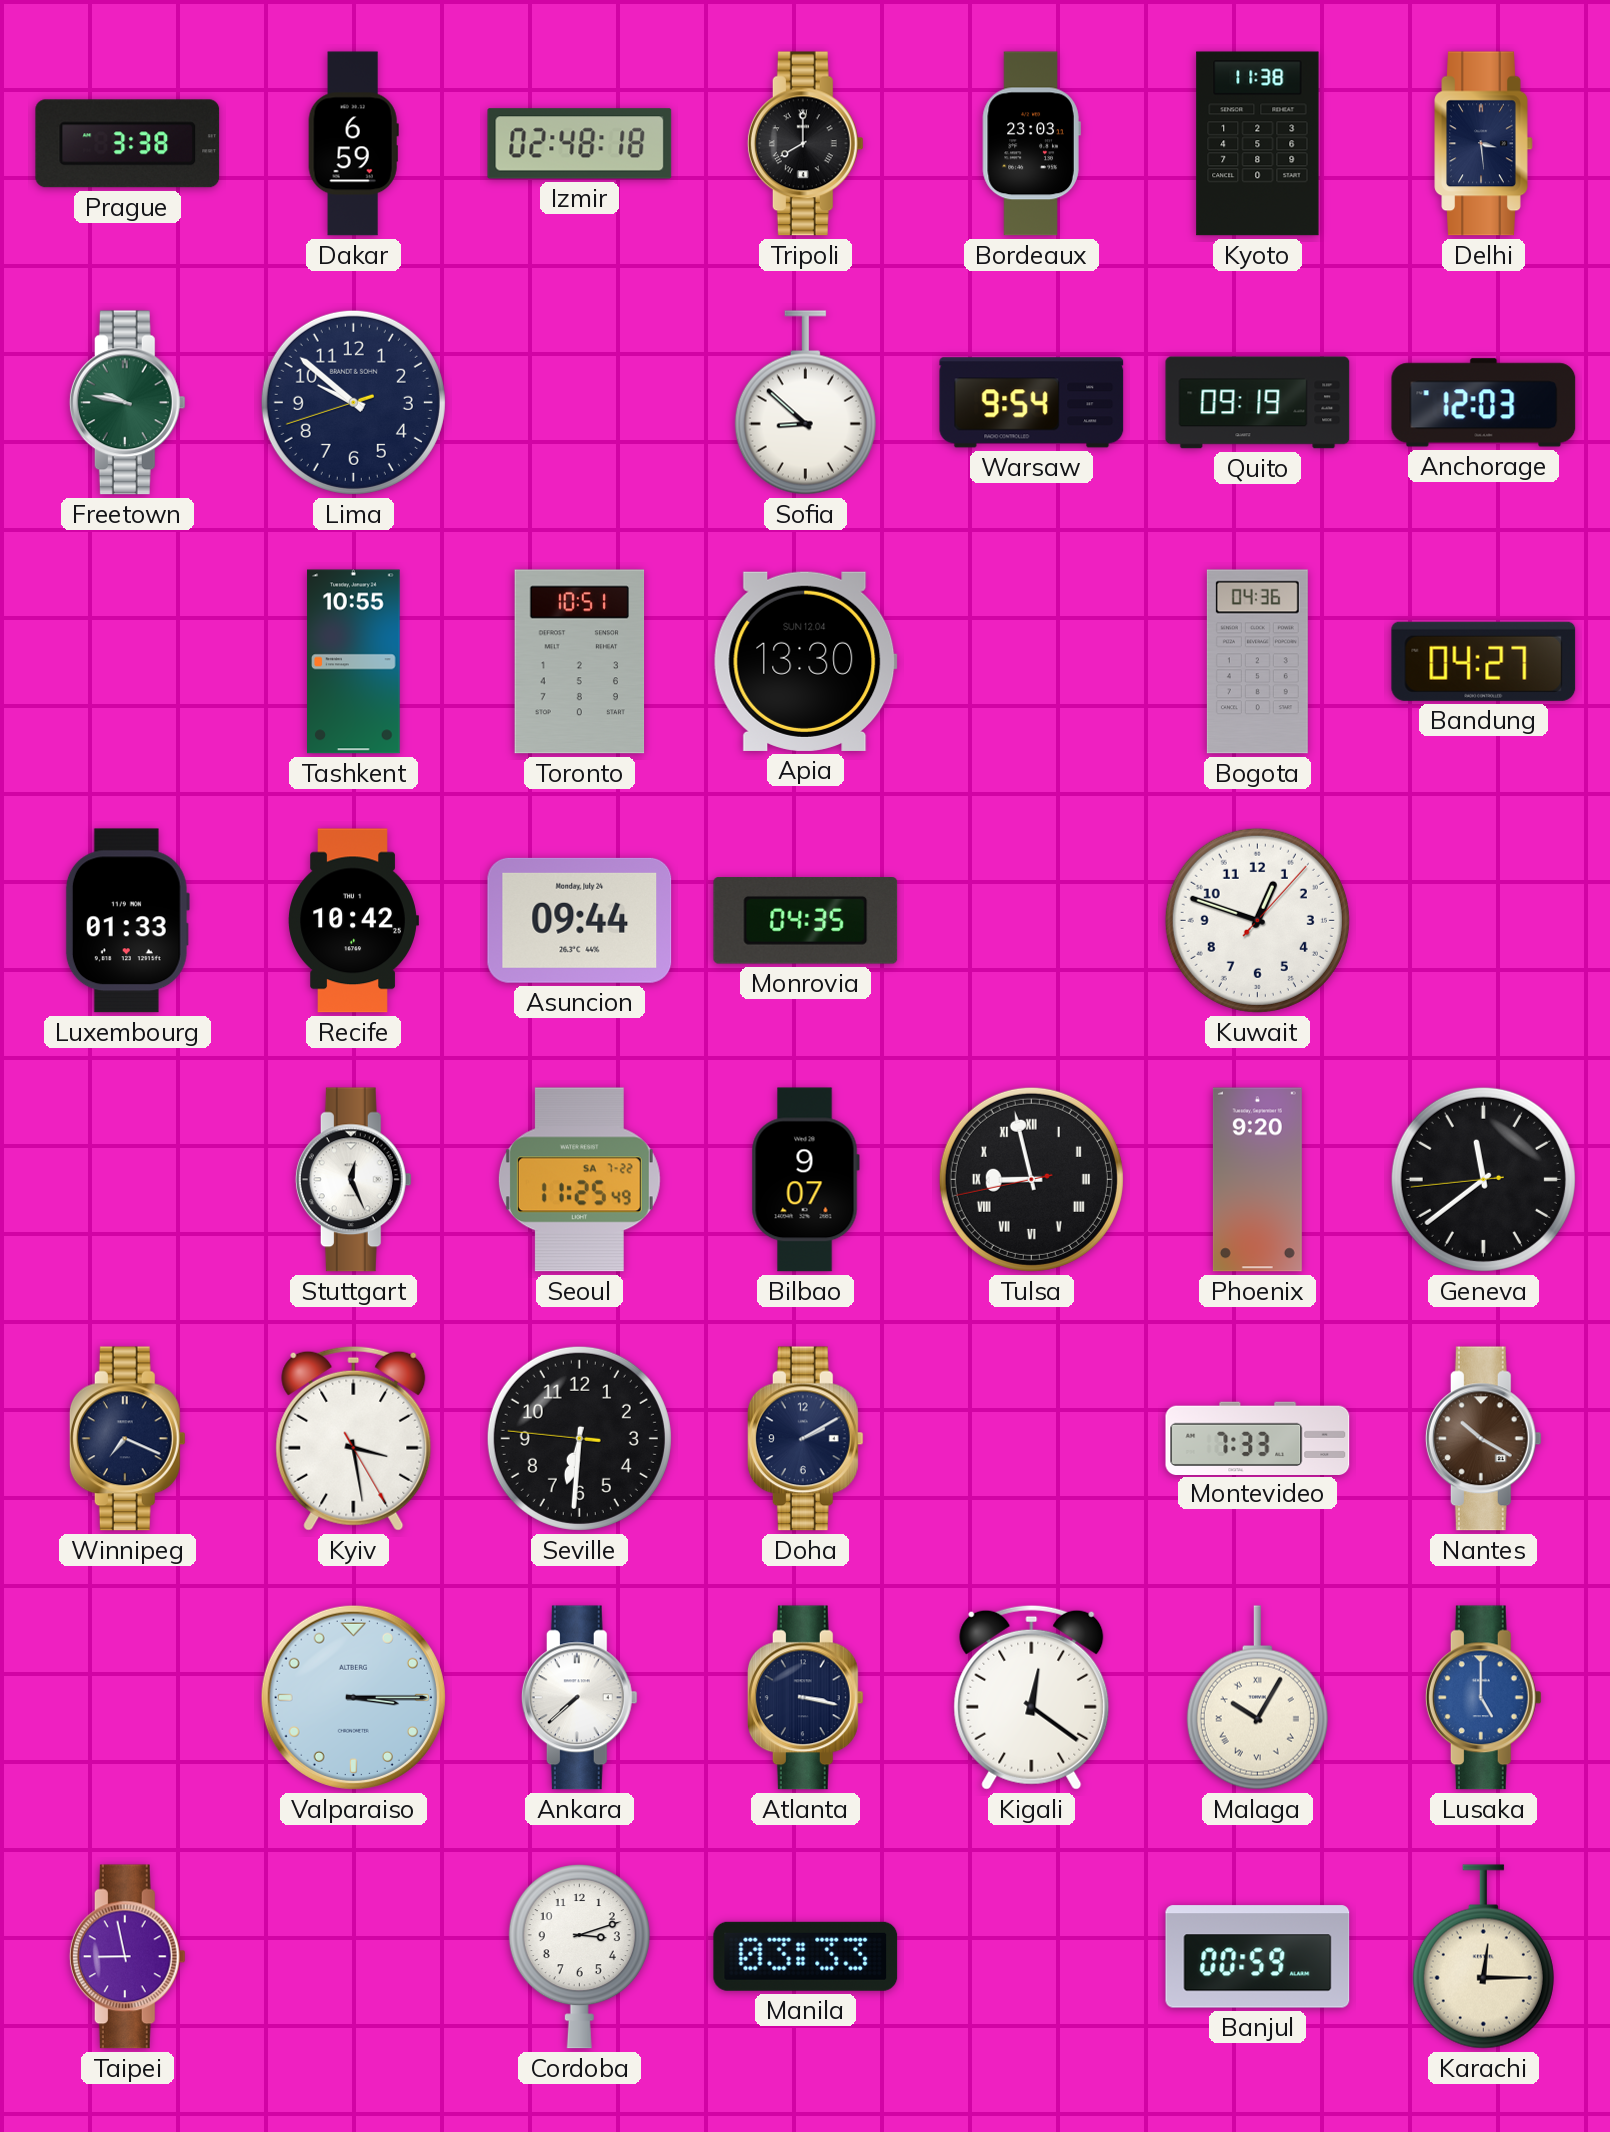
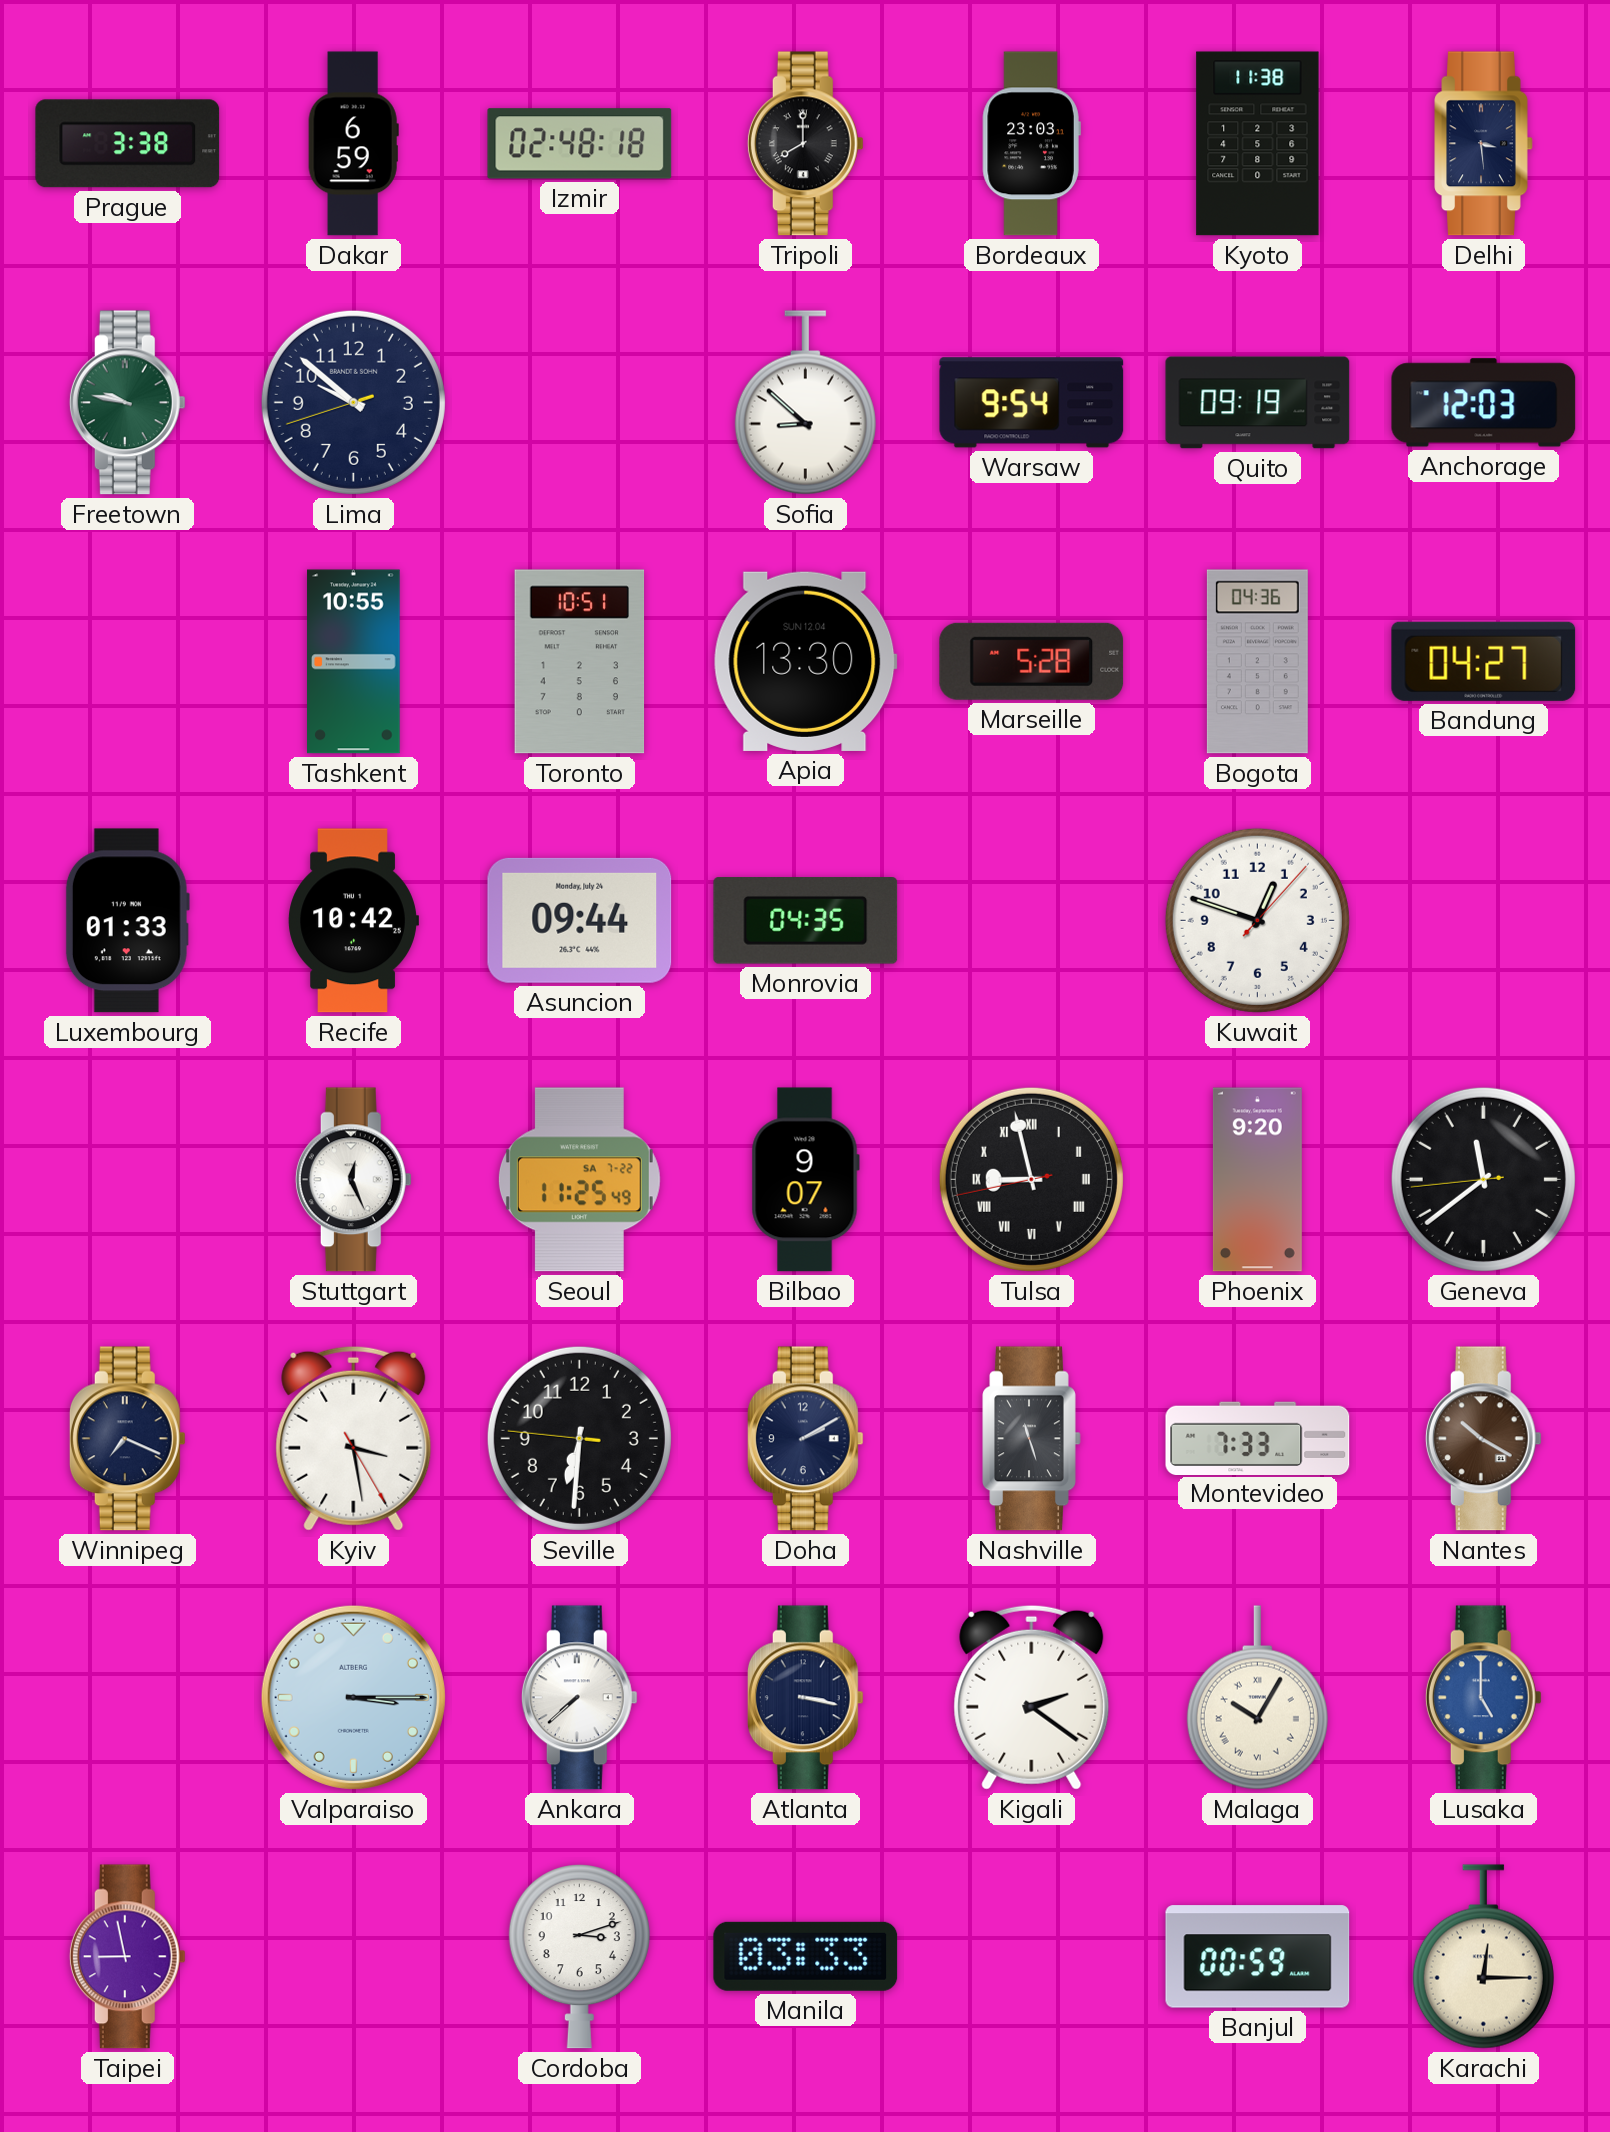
Marseille: none -> 5:28 (1032, 661)
Nashville: none -> 11:27 (1032, 1439)
Kigali: 12:21 -> 2:21 (1032, 1697)
